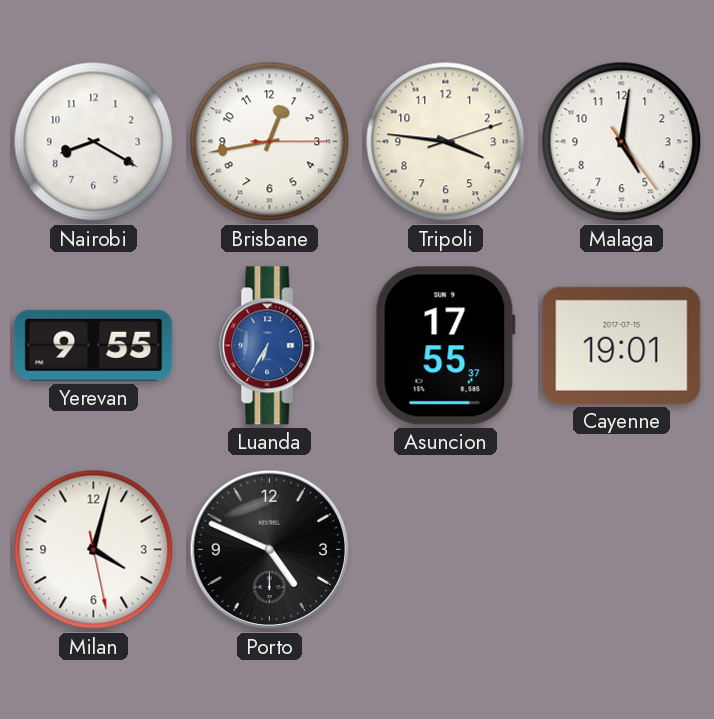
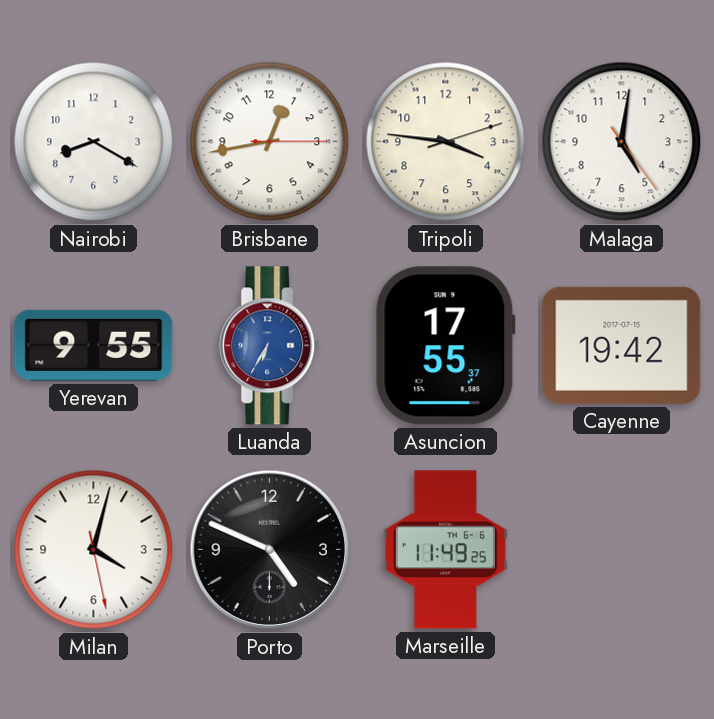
Cayenne: 19:01 -> 19:42 (622, 345)
Marseille: none -> 11:49 (445, 550)
